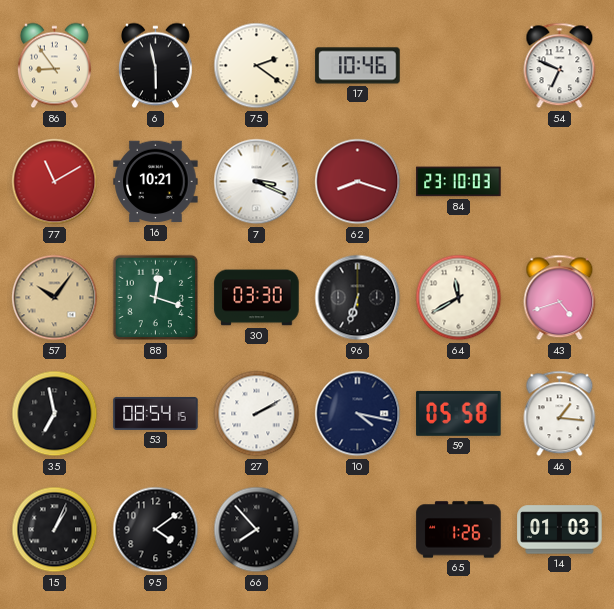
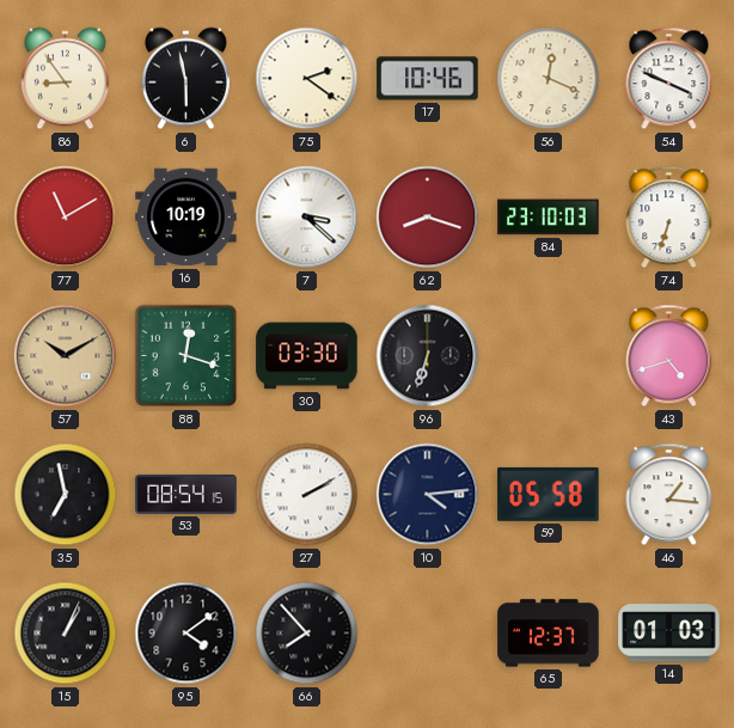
56: none -> 12:19 (549, 79)
54: 6:49 -> 3:49 (669, 79)
16: 10:21 -> 10:19 (186, 218)
7: 3:19 -> 3:22 (307, 218)
74: none -> 6:33 (669, 218)
57: 10:06 -> 10:10 (66, 356)
64: 11:40 -> none (459, 298)
10: 4:17 -> 4:14 (428, 495)
65: 1:26 -> 12:37 (549, 634)
